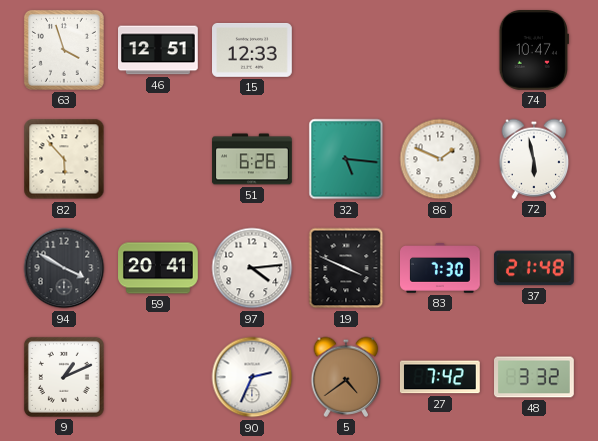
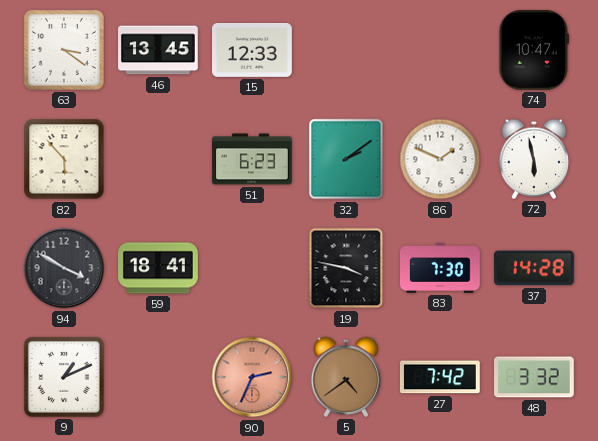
63: 3:57 -> 3:21 (64, 50)
46: 12:51 -> 13:45 (159, 50)
51: 6:26 -> 6:23 (252, 159)
32: 5:16 -> 2:09 (346, 159)
59: 20:41 -> 18:41 (158, 268)
97: 4:14 -> none (252, 268)
19: 3:49 -> 3:47 (346, 268)
37: 21:48 -> 14:28 (534, 268)
90 dial: white -> salmon (252, 377)
